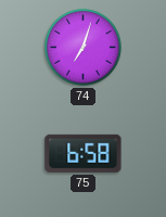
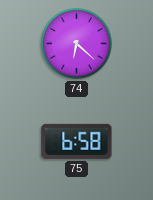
74: 7:03 -> 6:22 (77, 44)
